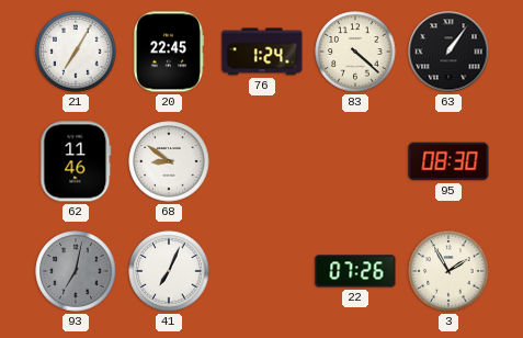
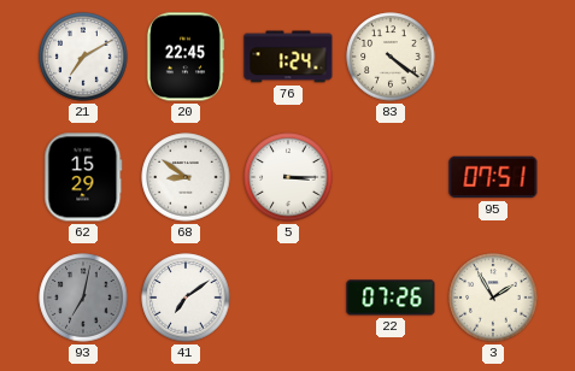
21: 7:05 -> 7:10 (83, 57)
83: 4:22 -> 4:21 (391, 57)
63: 1:06 -> none (448, 52)
62: 11:46 -> 15:29 (83, 177)
5: none -> 3:15 (288, 177)
95: 08:30 -> 07:51 (493, 177)
41: 7:04 -> 7:09 (186, 298)
